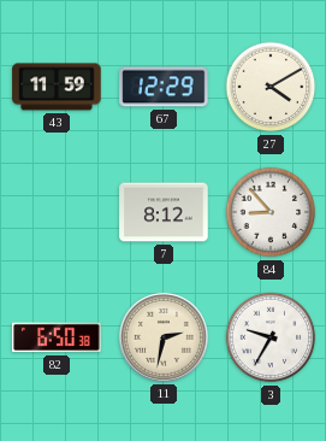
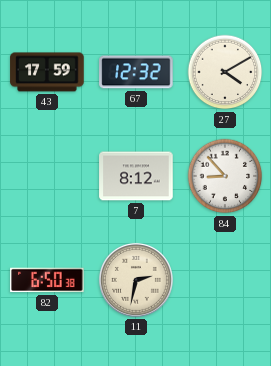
43: 11:59 -> 17:59 (47, 72)
67: 12:29 -> 12:32 (136, 72)
3: 9:35 -> none (271, 337)
